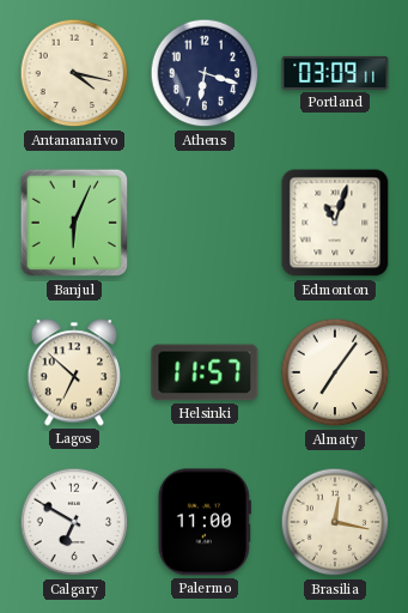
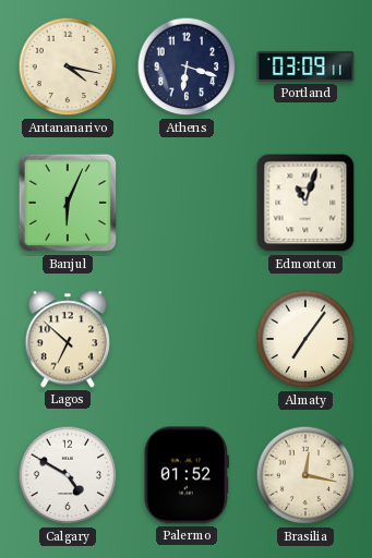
Helsinki: 11:57 -> none (205, 372)
Calgary: 6:50 -> 4:50 (68, 475)
Palermo: 11:00 -> 01:52 (187, 475)
